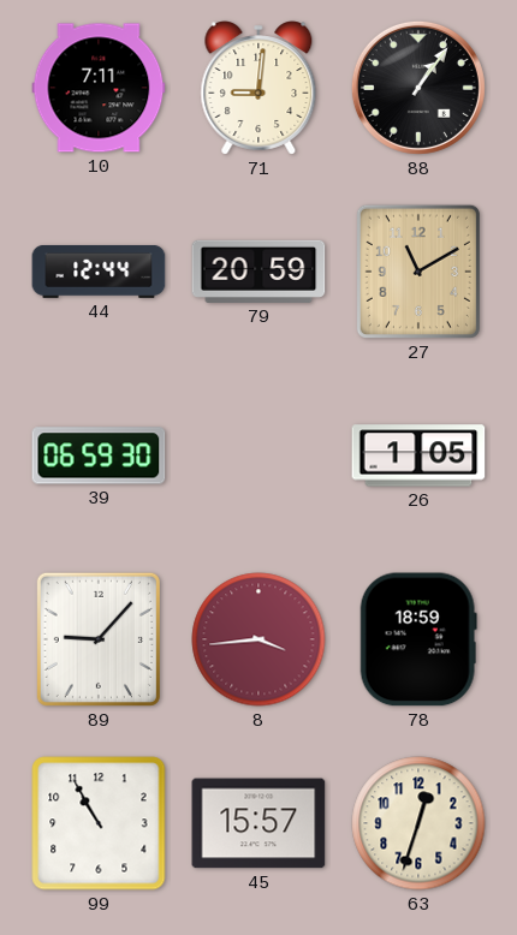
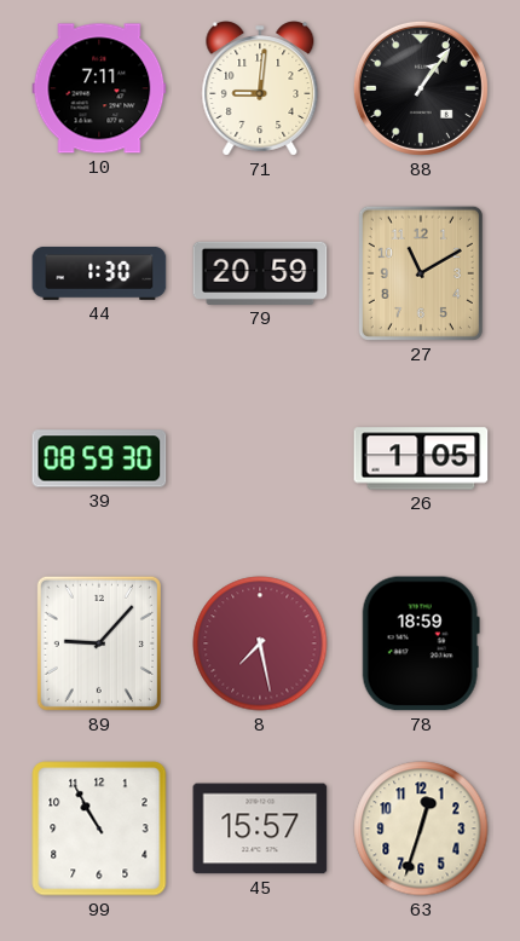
44: 12:44 -> 1:30 (99, 273)
39: 06:59 -> 08:59 (99, 458)
8: 3:44 -> 7:28 (260, 643)
